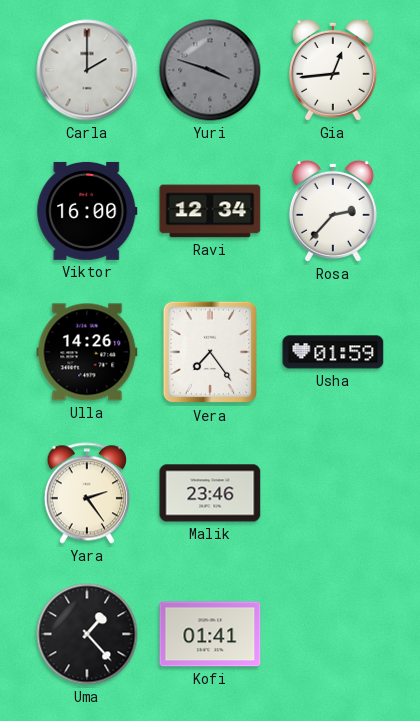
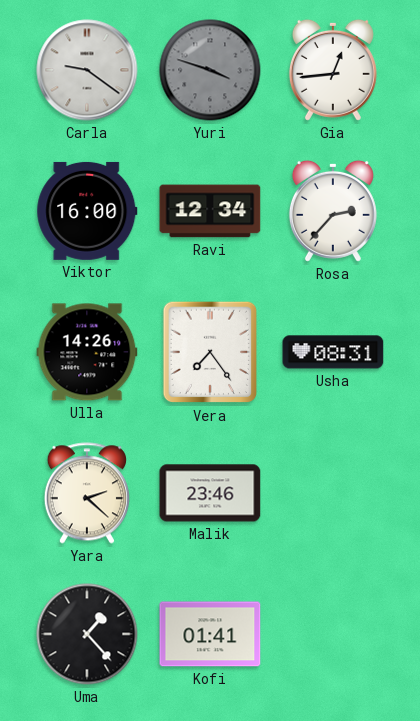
Carla: 2:00 -> 9:21 (87, 70)
Usha: 01:59 -> 08:31 (333, 352)
Yara: 2:24 -> 2:22 (87, 493)
